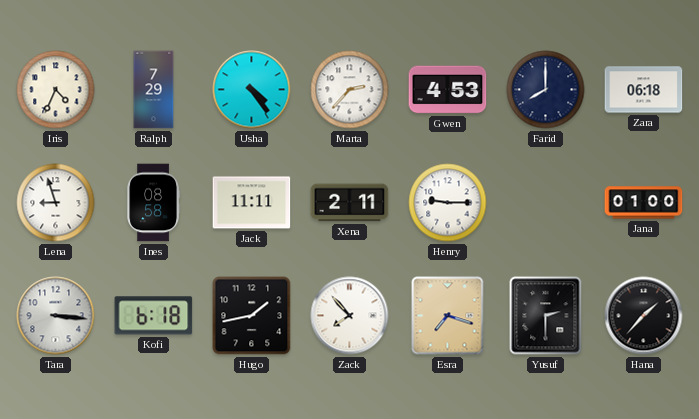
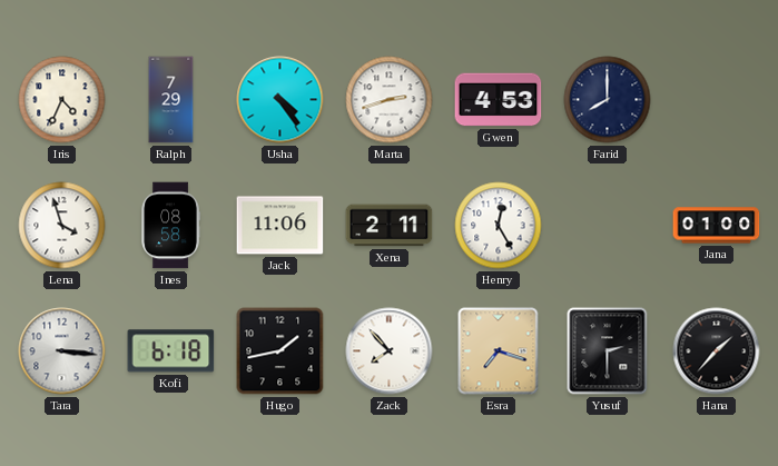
Marta: 2:37 -> 2:42 (390, 100)
Zara: 06:18 -> none (644, 90)
Lena: 8:57 -> 3:57 (62, 226)
Jack: 11:11 -> 11:06 (280, 226)
Henry: 9:15 -> 12:25 (499, 226)
